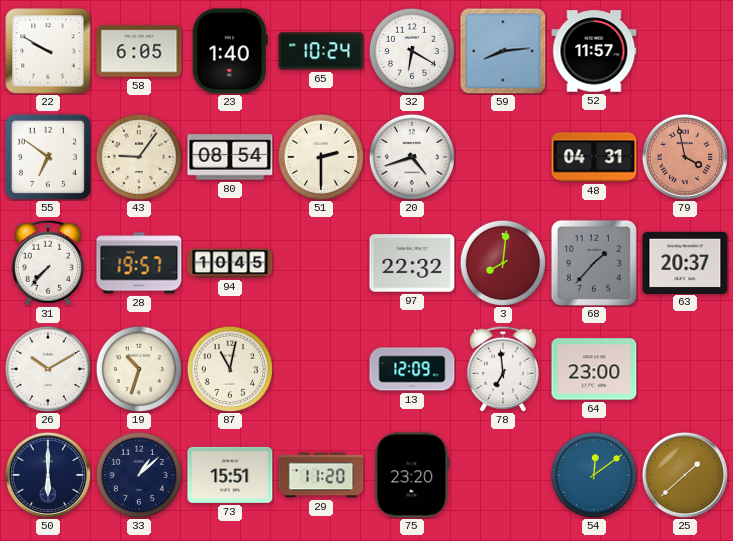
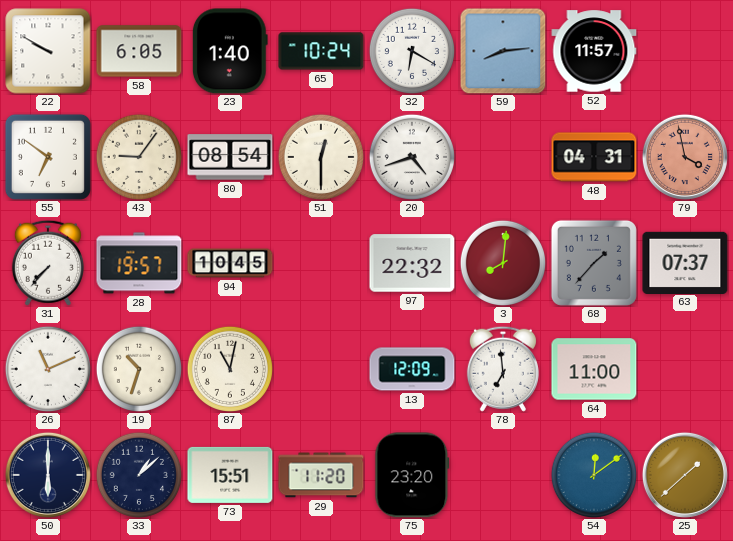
51: 2:30 -> 12:30 (320, 156)
63: 20:37 -> 07:37 (685, 262)
26: 10:10 -> 11:11 (47, 368)
64: 23:00 -> 11:00 (594, 369)
